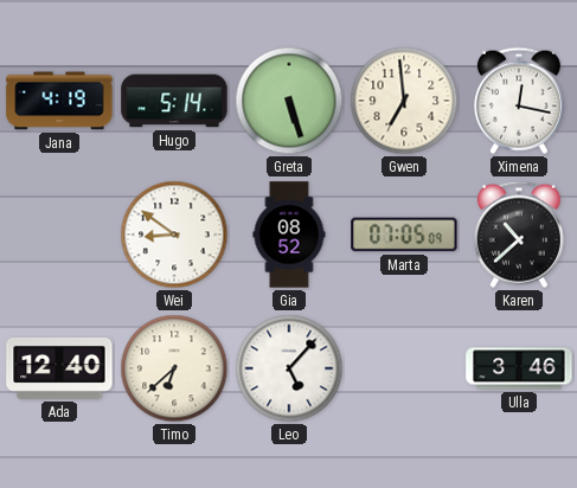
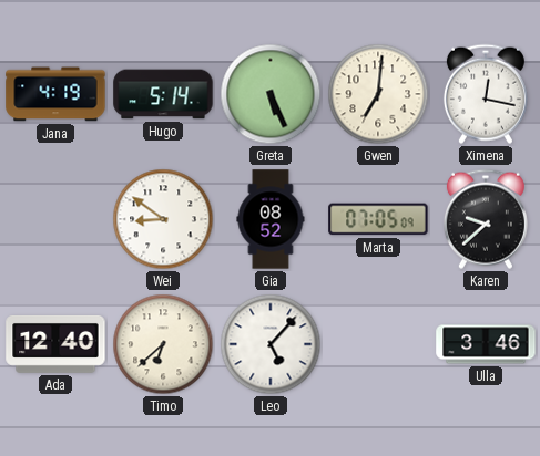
Greta: 5:27 -> 5:26 (271, 94)
Gwen: 6:59 -> 7:01 (378, 94)
Karen: 10:38 -> 9:38 (486, 219)
